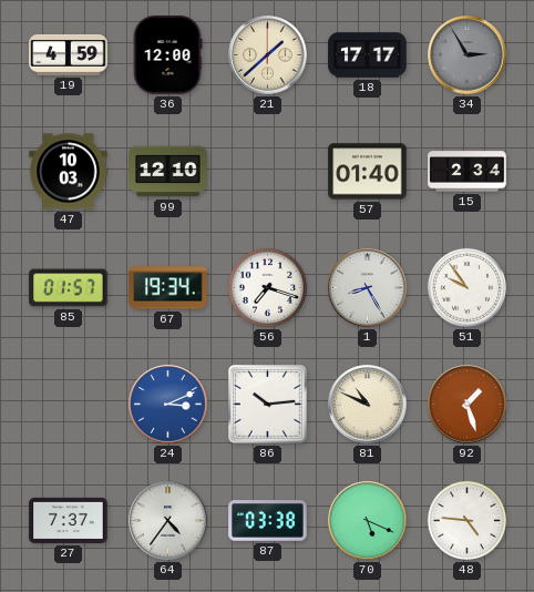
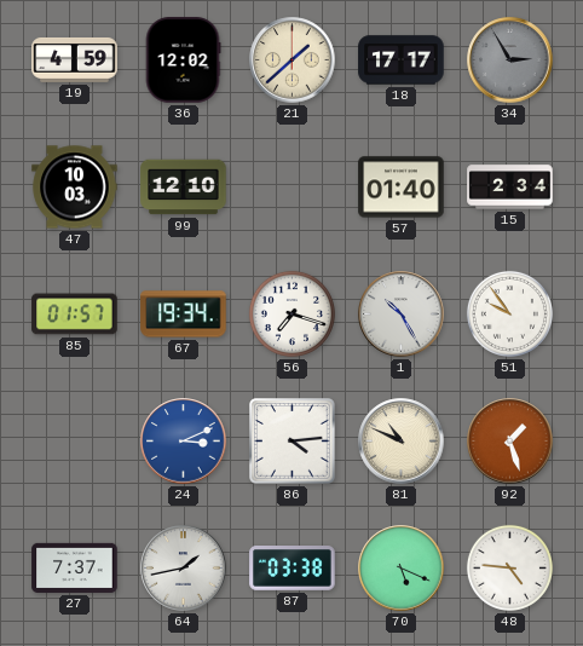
36: 12:00 -> 12:02 (183, 60)
1: 8:25 -> 10:25 (402, 315)
86: 10:14 -> 4:14 (293, 442)
64: 4:36 -> 1:43 (184, 569)
